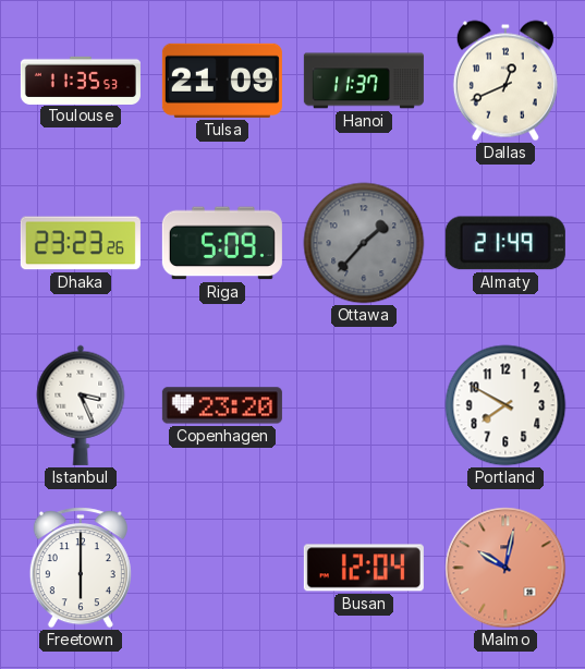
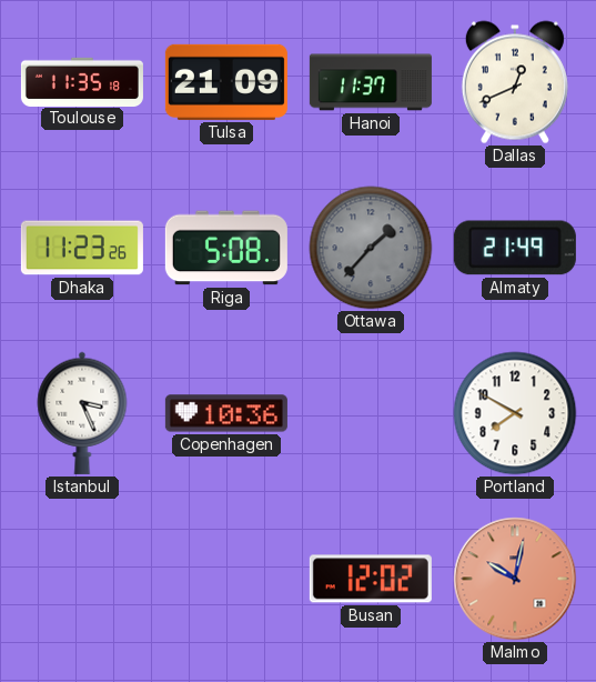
Toulouse: 11:35:53 -> 11:35:18 (82, 81)
Dhaka: 23:23 -> 11:23 (82, 248)
Riga: 5:09 -> 5:08 (226, 248)
Copenhagen: 23:20 -> 10:36 (226, 413)
Freetown: 6:00 -> none (81, 568)
Busan: 12:04 -> 12:02 (371, 579)
